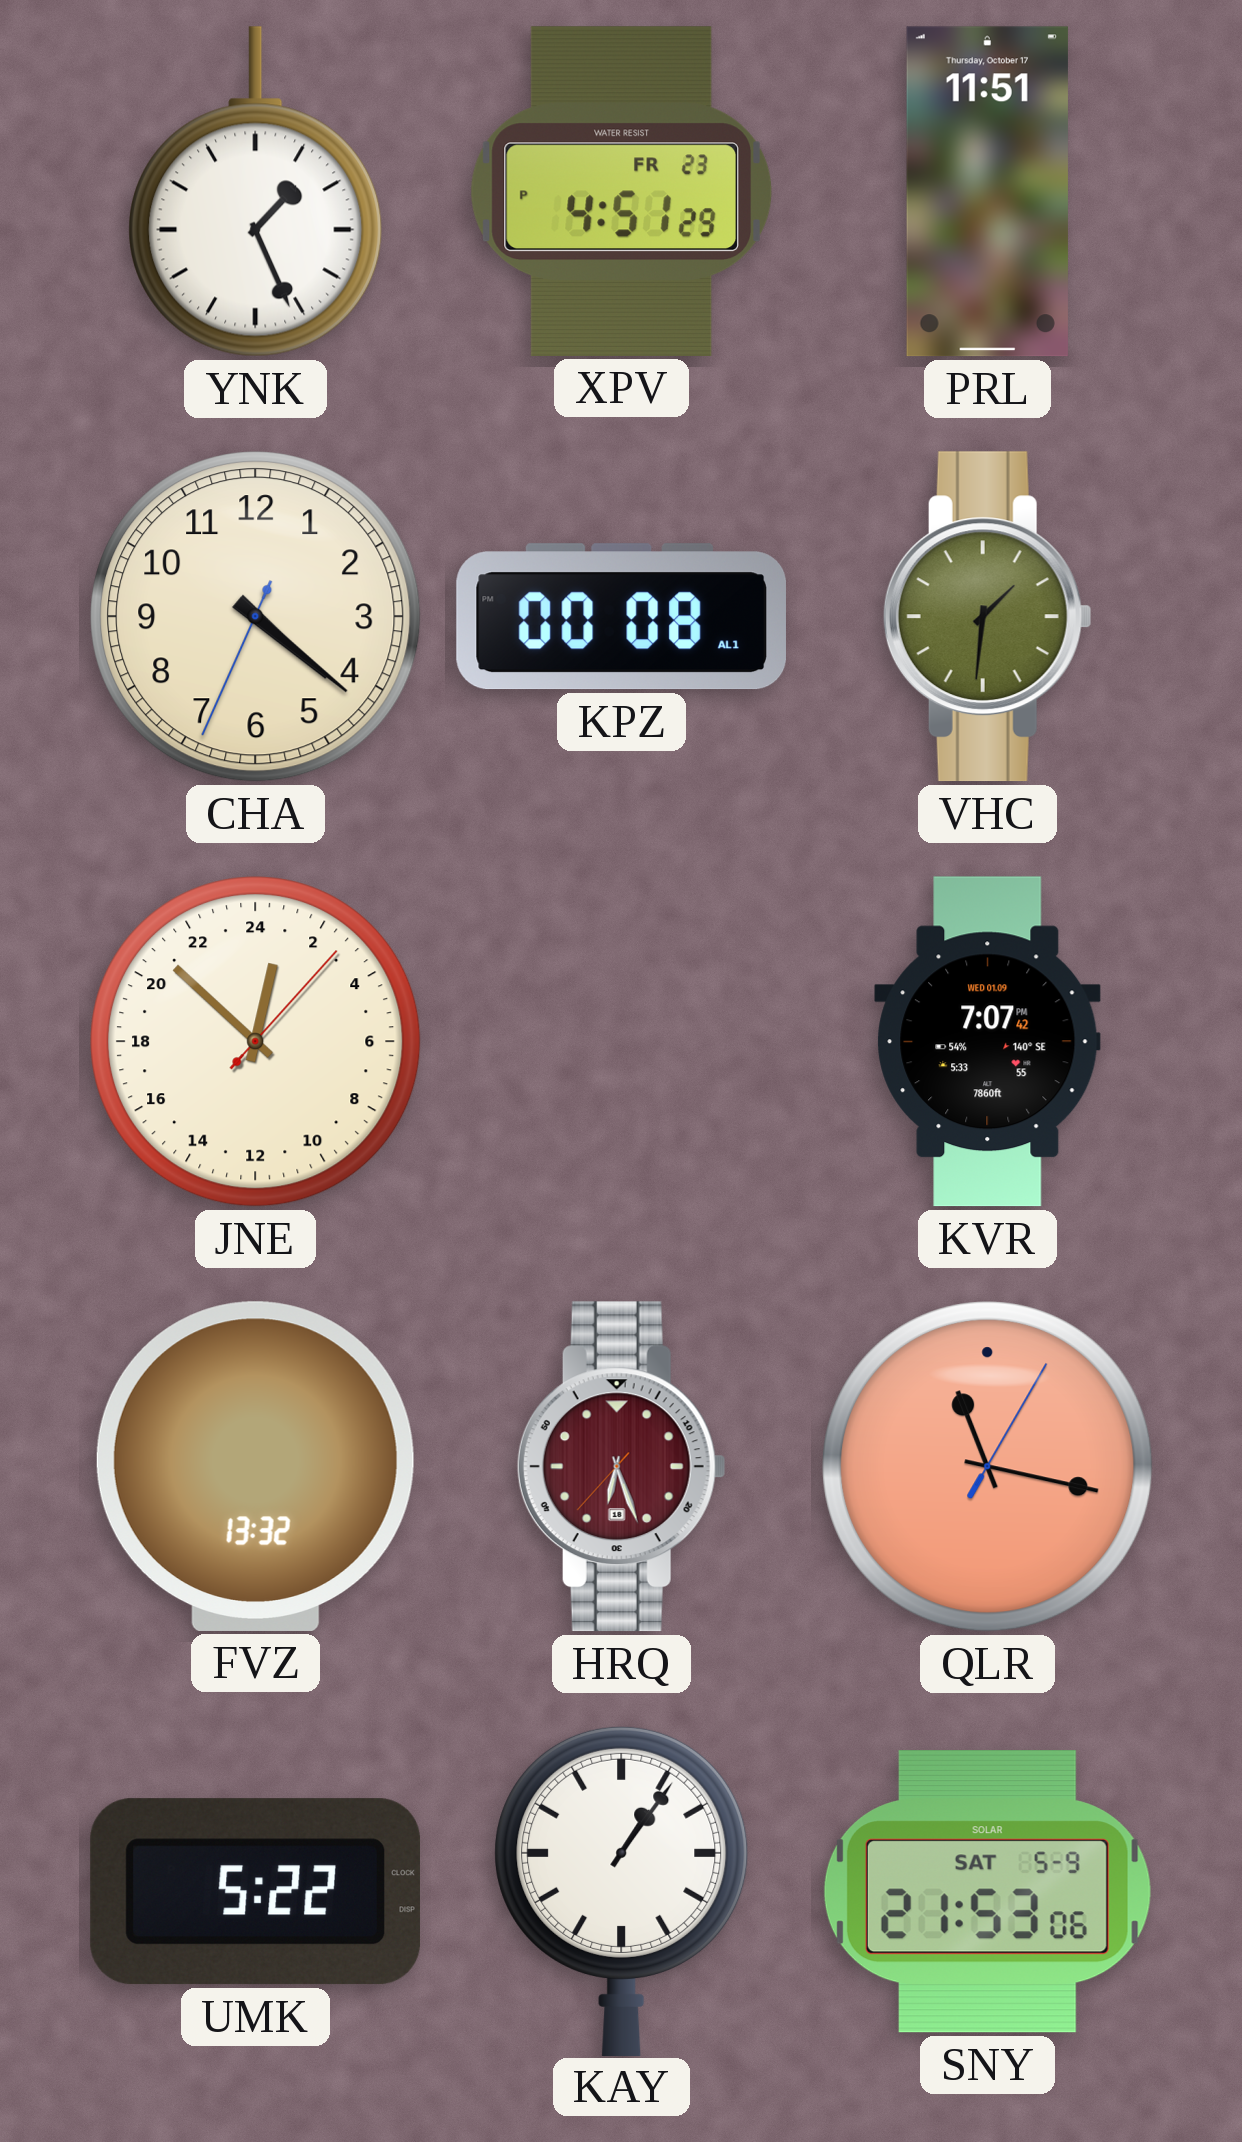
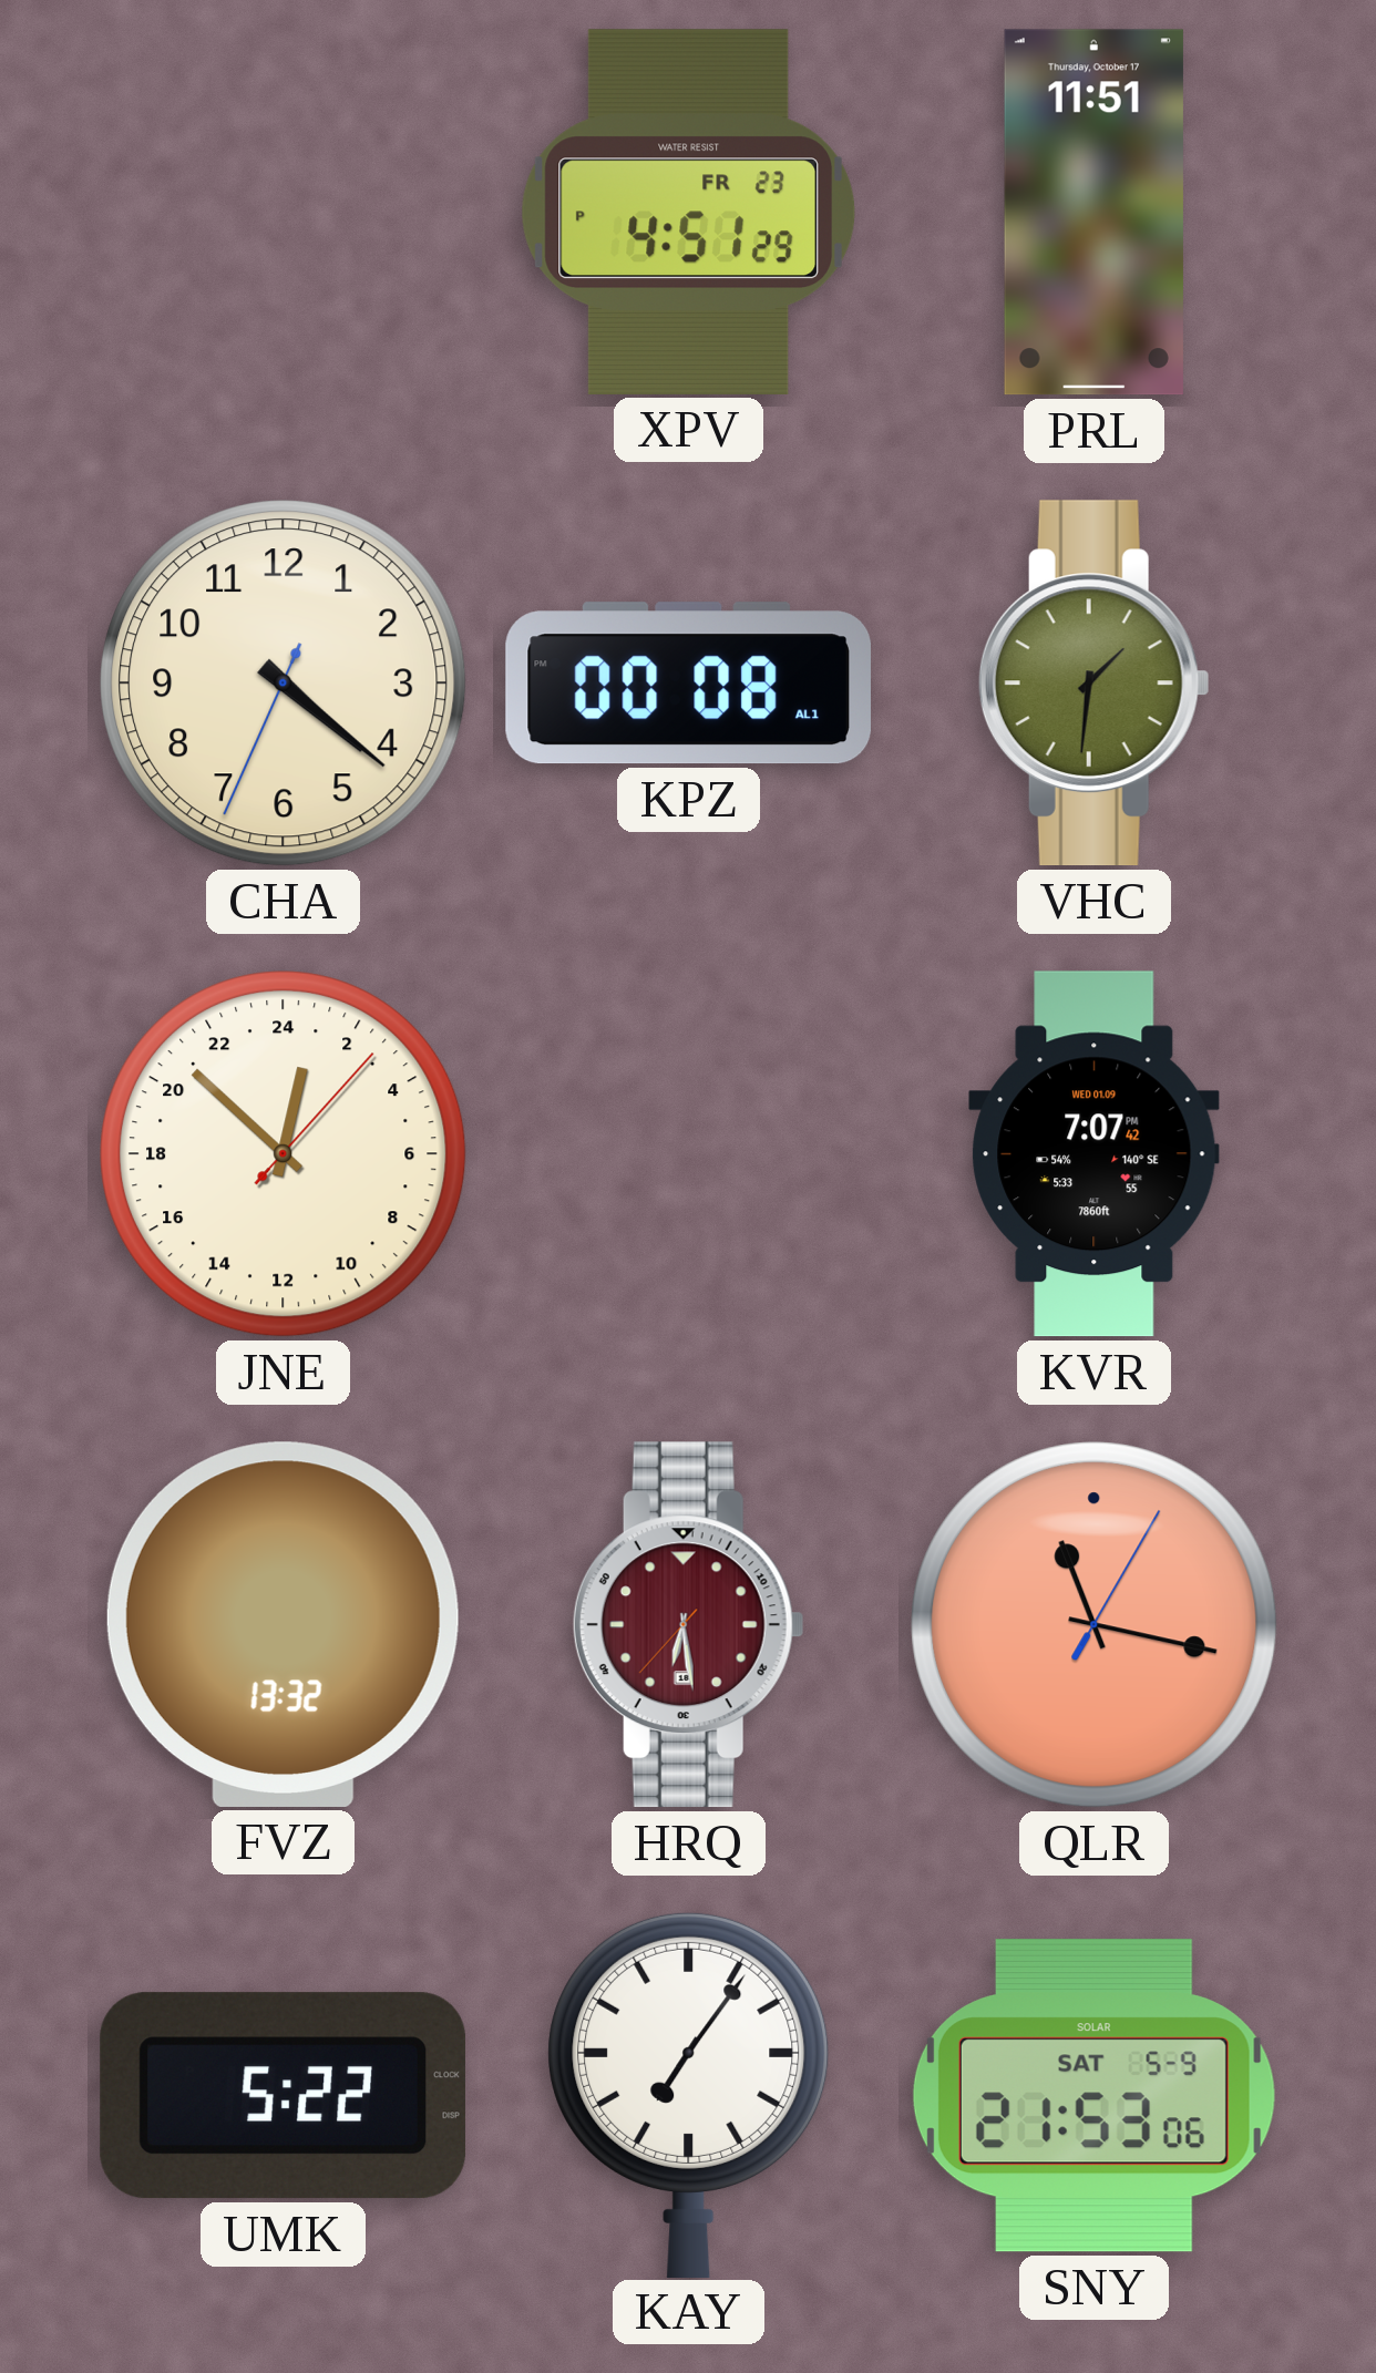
YNK: 1:26 -> none (256, 192)
HRQ: 6:26 -> 6:28 (688, 1625)
KAY: 1:06 -> 7:06 (689, 2094)
